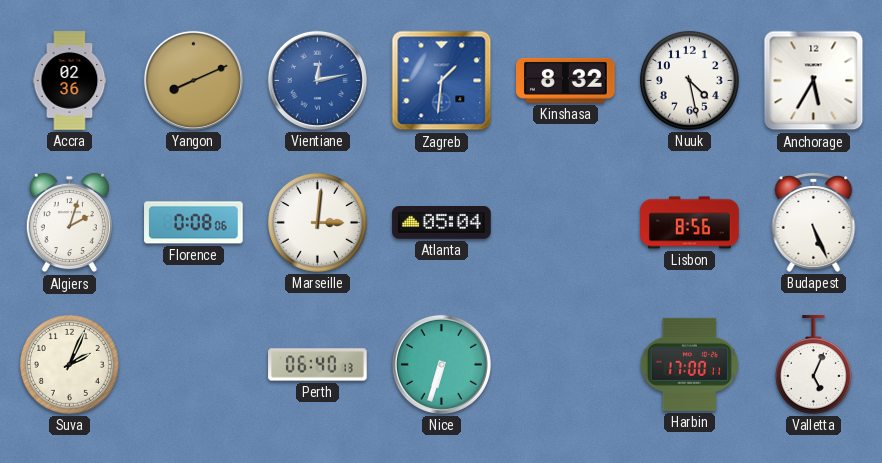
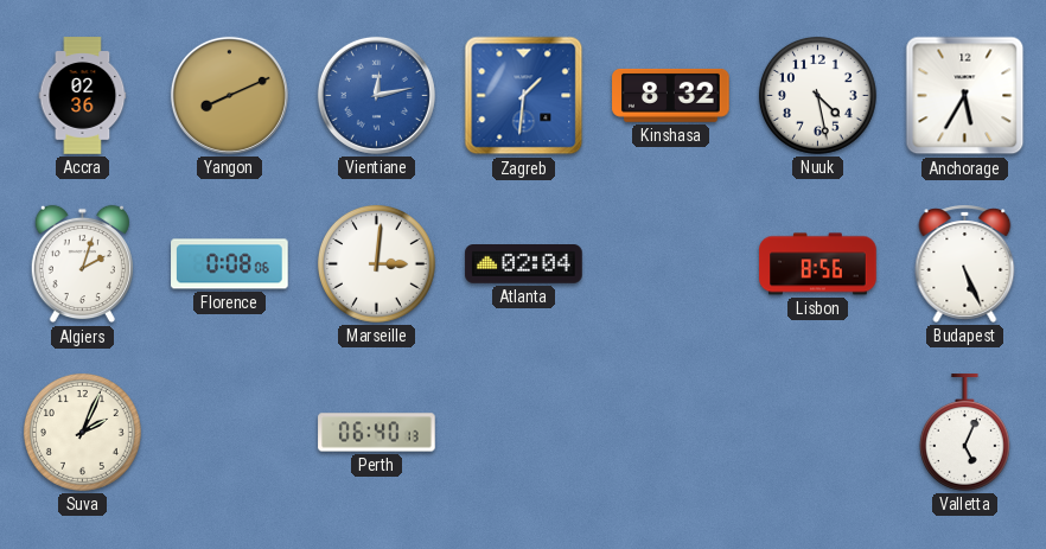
Atlanta: 05:04 -> 02:04 (524, 264)
Nice: 6:33 -> none (441, 364)
Harbin: 17:00 -> none (689, 364)
